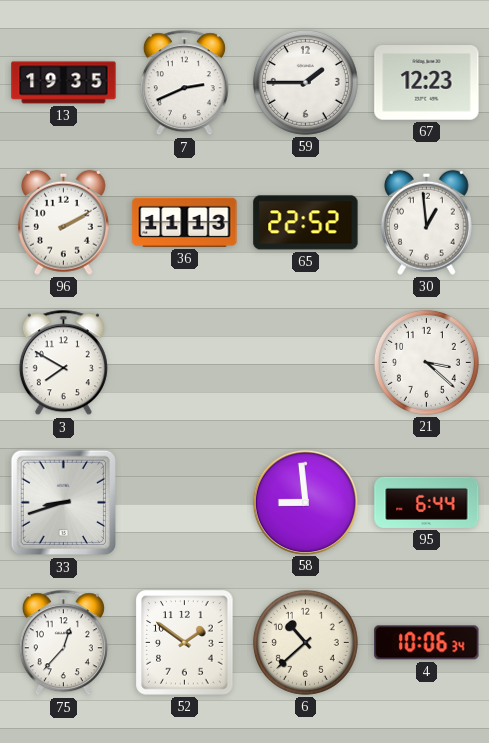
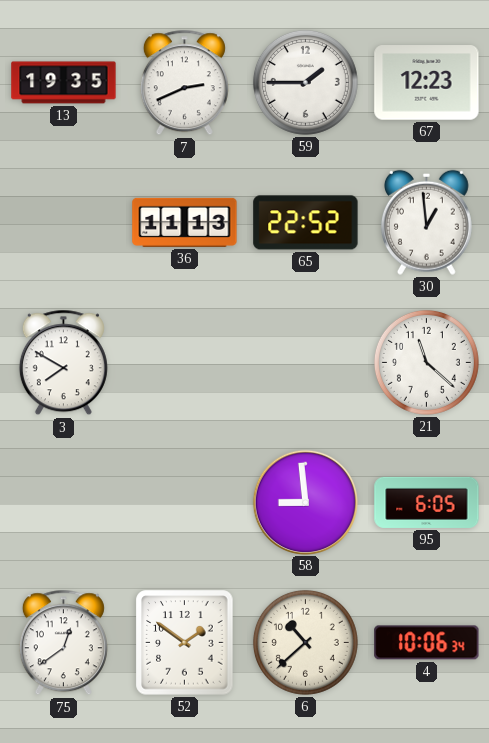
96: 2:10 -> none (63, 222)
21: 3:22 -> 11:22 (426, 362)
33: 8:42 -> none (64, 503)
95: 6:44 -> 6:05 (427, 502)
75: 12:37 -> 12:39 (63, 643)
